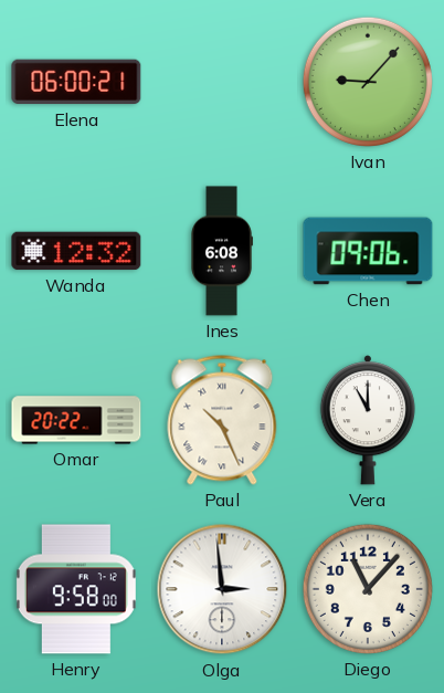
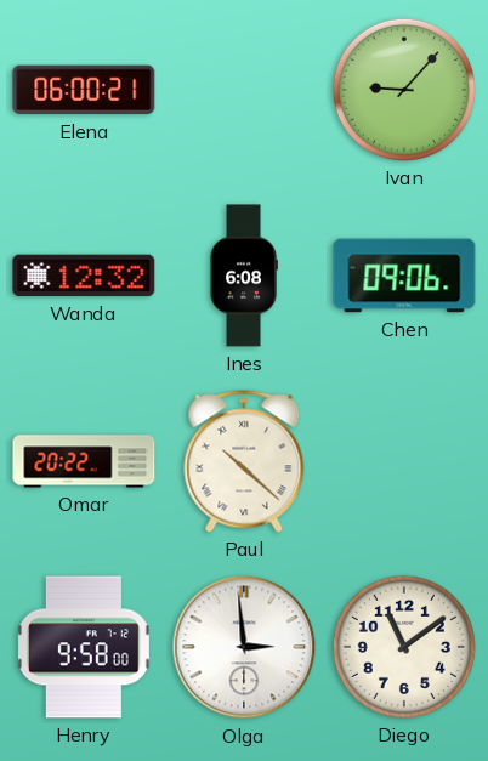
Paul: 10:26 -> 10:22 (244, 461)
Vera: 11:00 -> none (368, 420)
Diego: 11:07 -> 11:09 (404, 647)
